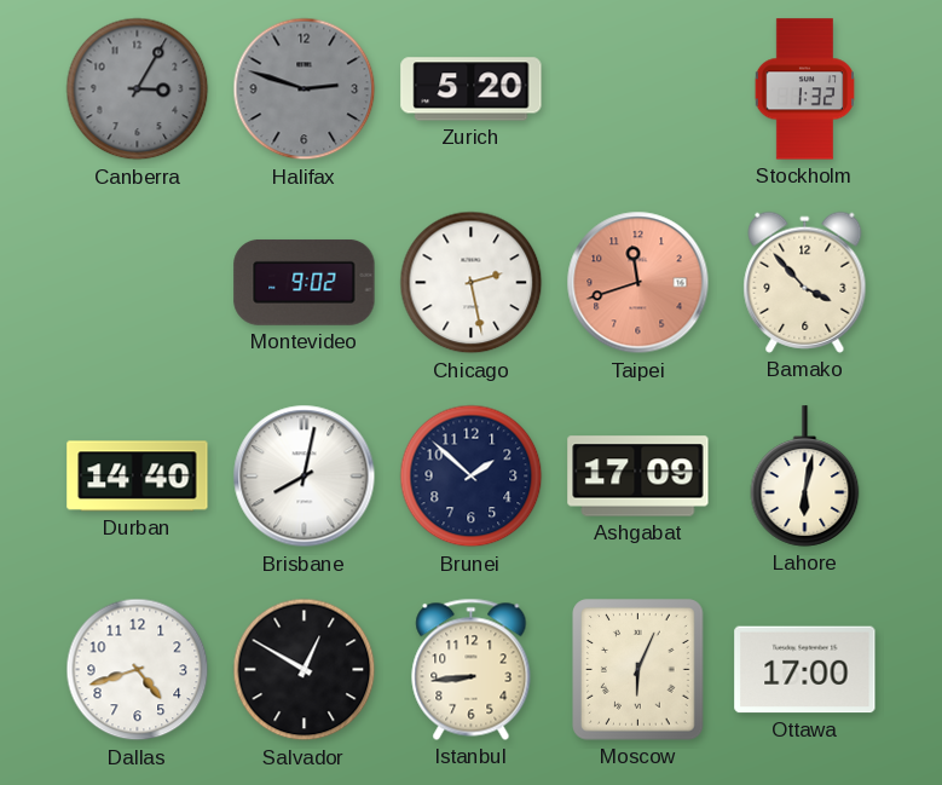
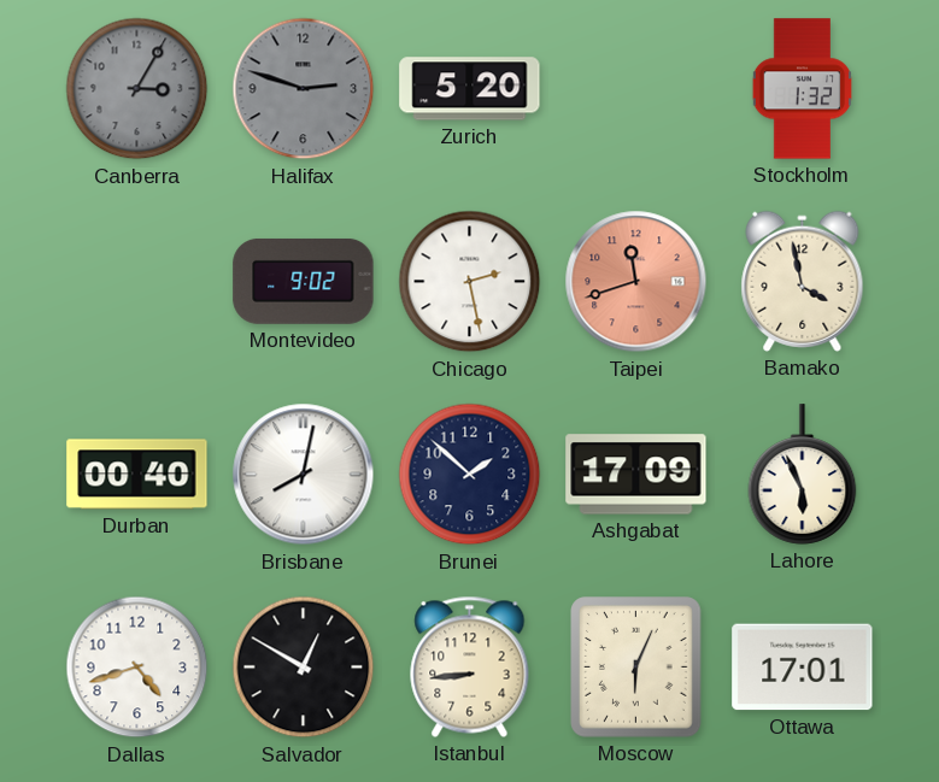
Bamako: 3:53 -> 3:58 (803, 281)
Durban: 14:40 -> 00:40 (137, 475)
Lahore: 6:02 -> 5:56 (803, 475)
Ottawa: 17:00 -> 17:01 (803, 668)
